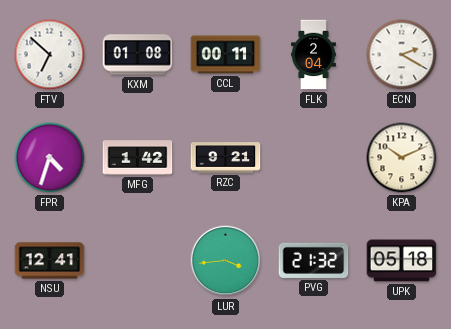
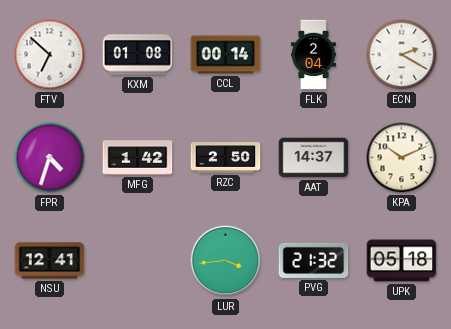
CCL: 00:11 -> 00:14 (226, 55)
RZC: 9:21 -> 2:50 (226, 158)
AAT: none -> 14:37 (314, 158)
